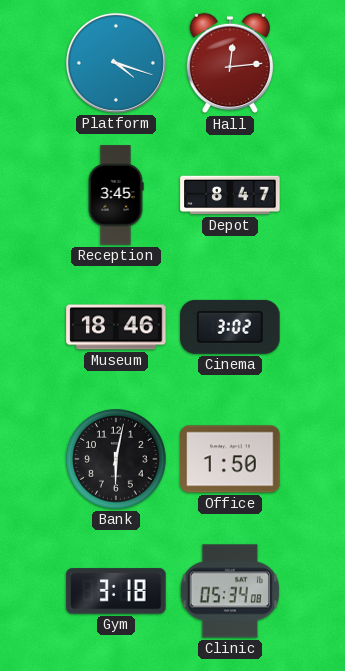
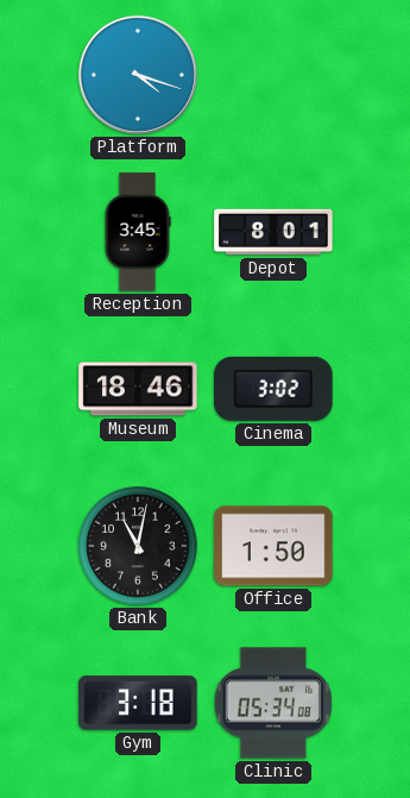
Hall: 12:14 -> none (229, 63)
Depot: 8:47 -> 8:01 (273, 232)
Bank: 6:02 -> 11:02 (139, 547)
